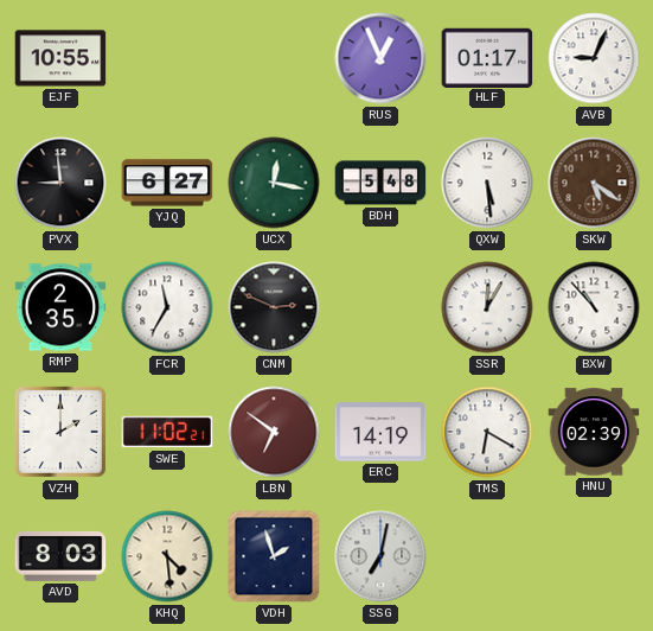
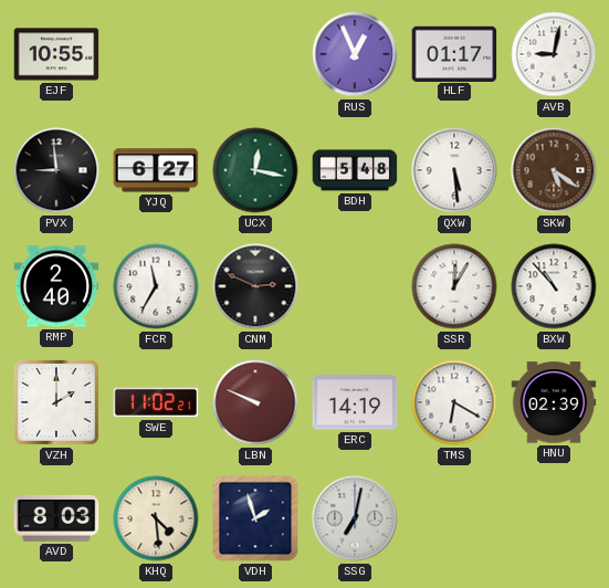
AVB: 9:04 -> 9:02 (554, 54)
RMP: 2:35 -> 2:40 (56, 286)
LBN: 6:51 -> 9:49 (255, 402)
